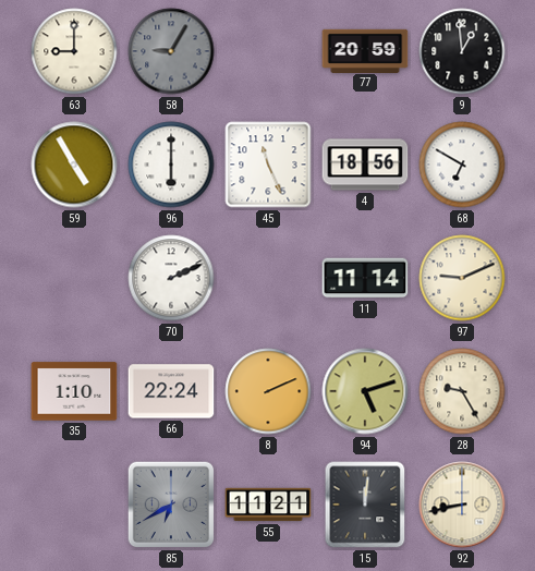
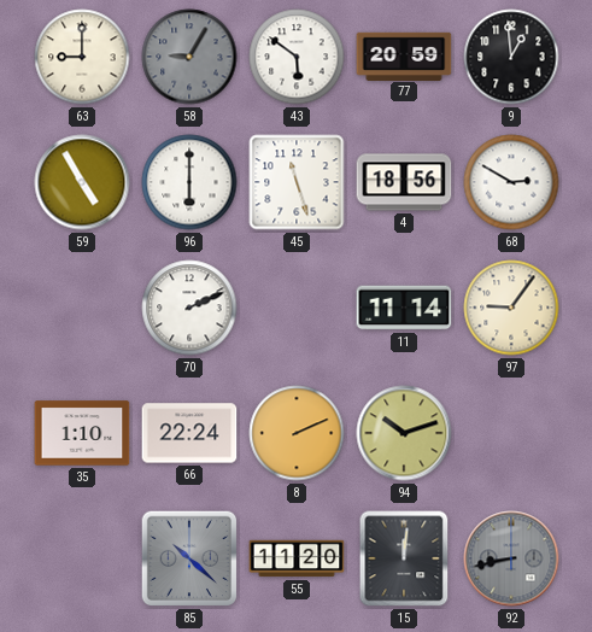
43: none -> 5:51 (297, 57)
45: 11:26 -> 11:27 (297, 182)
68: 6:50 -> 2:50 (511, 182)
97: 9:11 -> 9:06 (511, 308)
94: 5:12 -> 10:12 (404, 433)
28: 9:25 -> none (462, 391)
85: 6:40 -> 10:22 (189, 558)
55: 11:21 -> 11:20 (297, 558)
92 dial: cream -> grey (511, 558)
